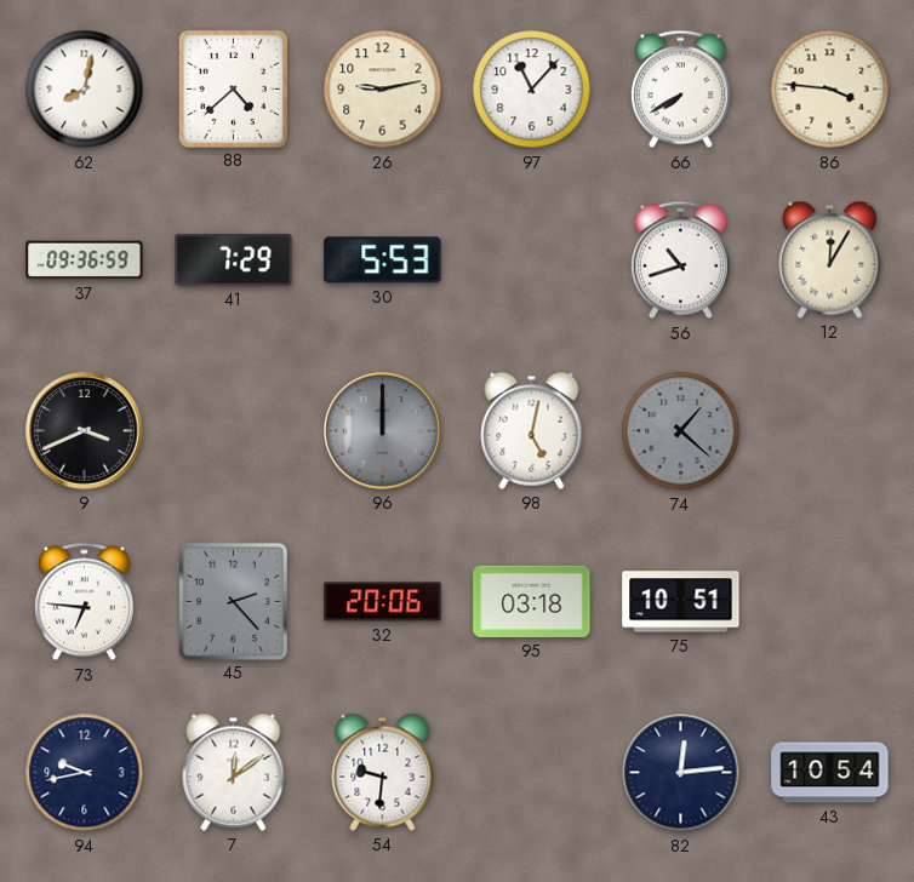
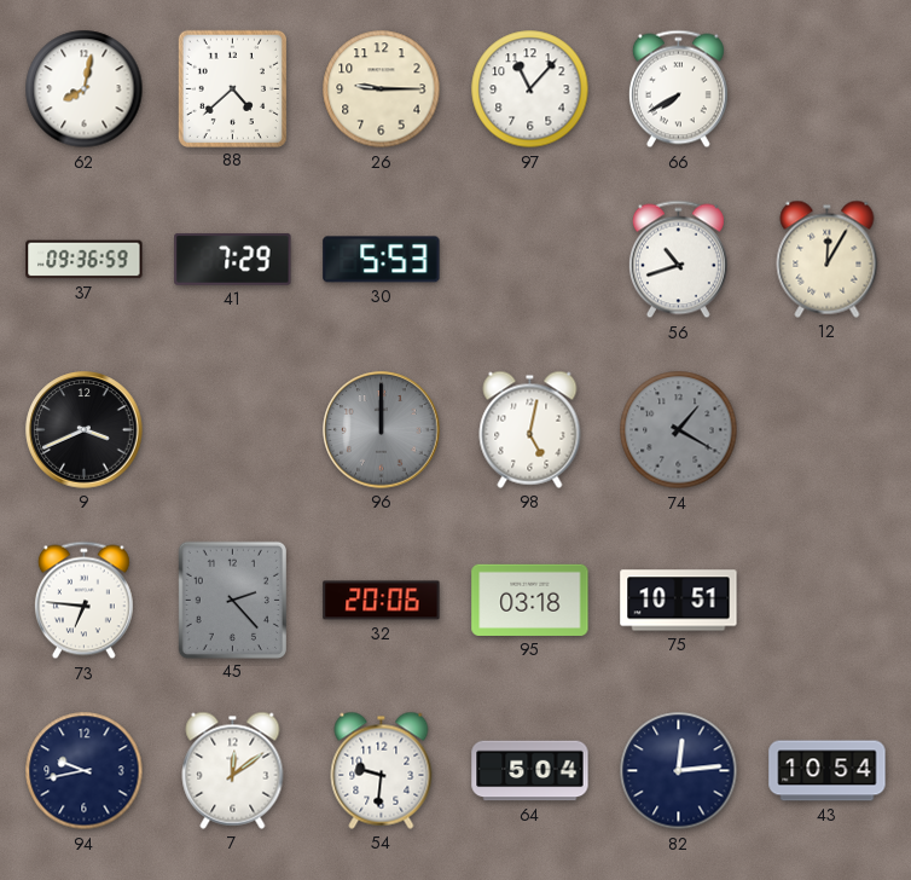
26: 9:13 -> 9:15 (382, 89)
86: 3:46 -> none (830, 90)
74: 1:22 -> 1:20 (679, 430)
64: none -> 5:04 (530, 771)
